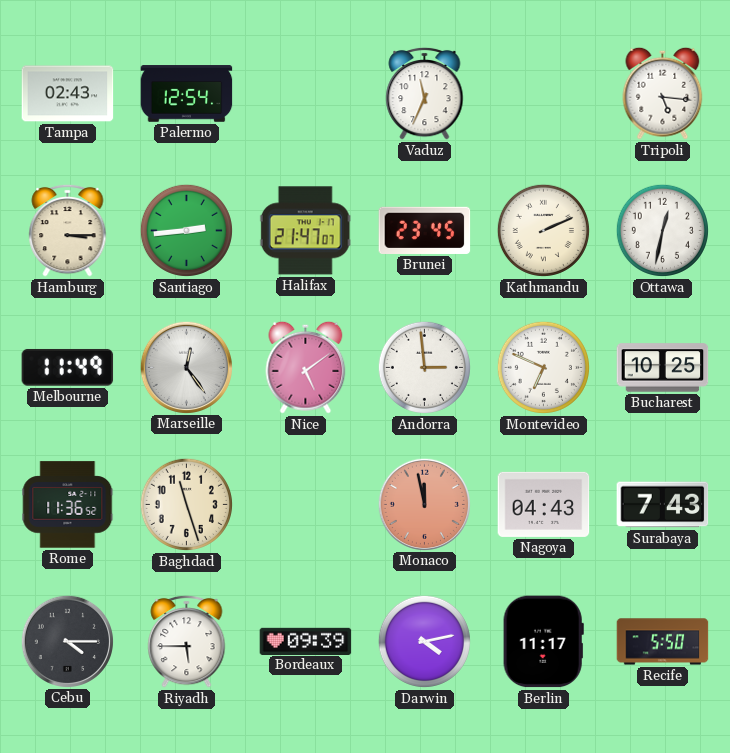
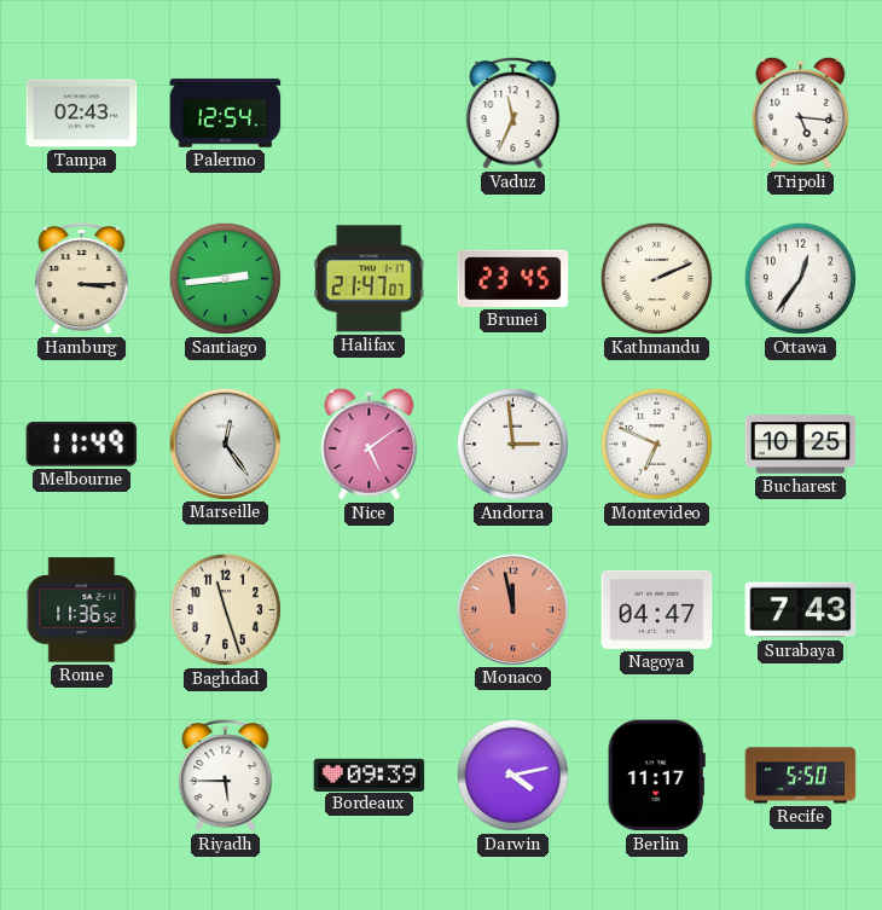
Ottawa: 12:32 -> 12:36 (800, 278)
Nagoya: 04:43 -> 04:47 (657, 609)
Cebu: 4:15 -> none (67, 641)
